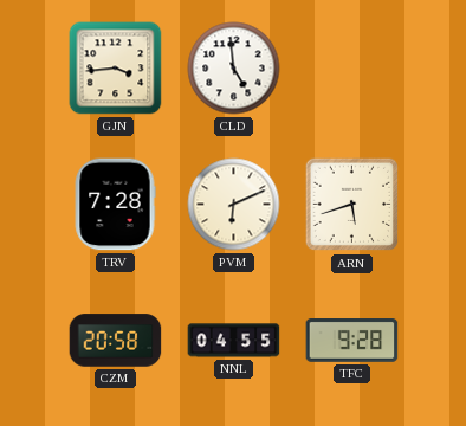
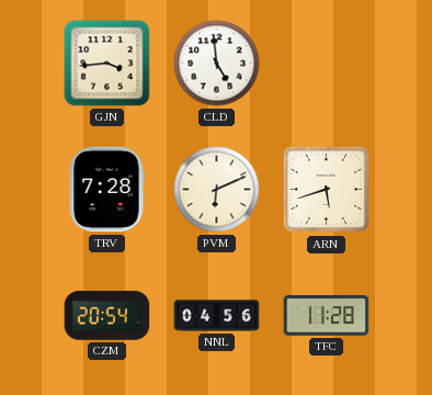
CZM: 20:58 -> 20:54 (107, 316)
NNL: 04:55 -> 04:56 (217, 316)
TFC: 9:28 -> 11:28 (327, 316)
